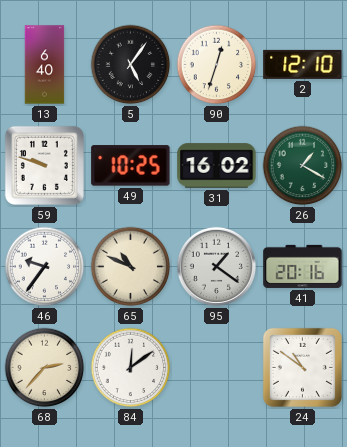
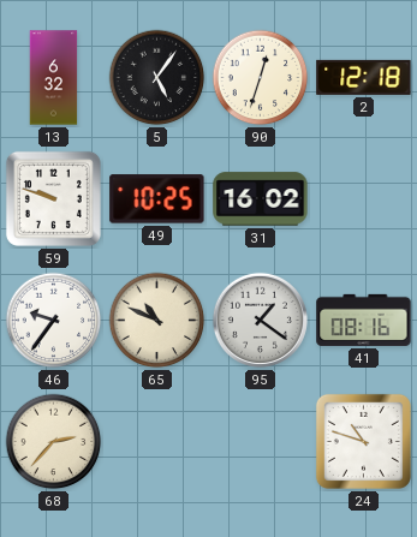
13: 6:40 -> 6:32 (54, 78)
2: 12:10 -> 12:18 (364, 77)
26: 1:20 -> none (303, 166)
41: 20:16 -> 08:16 (364, 320)
84: 12:09 -> none (131, 368)
24: 10:51 -> 10:48 (363, 441)
